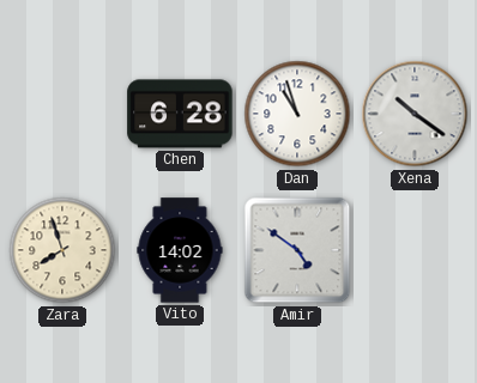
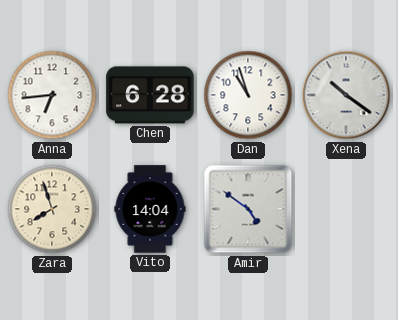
Anna: none -> 6:44 (52, 95)
Vito: 14:02 -> 14:04 (150, 209)
